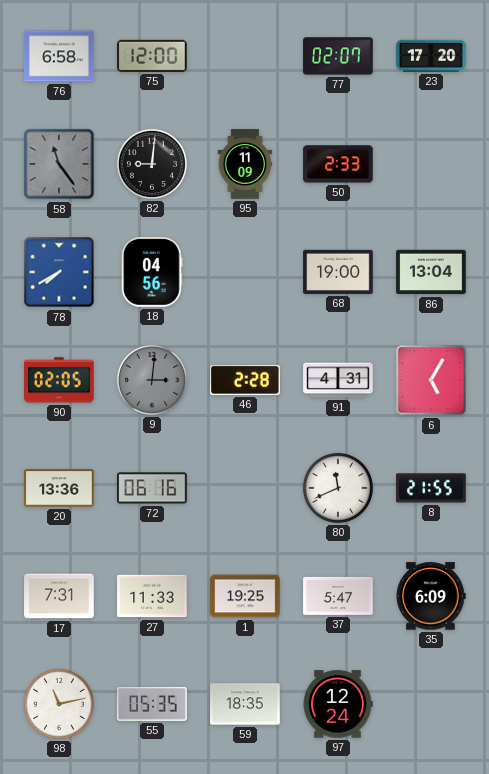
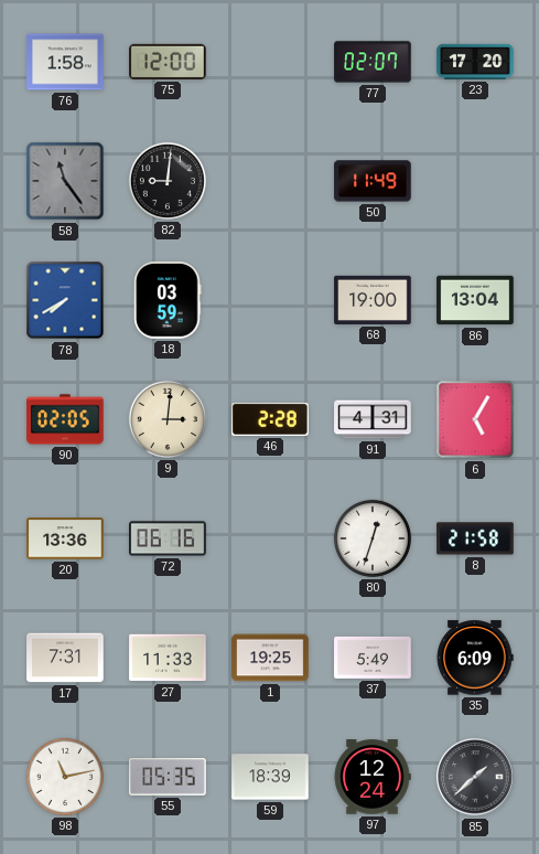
76: 6:58 -> 1:58 (65, 62)
95: 11:09 -> none (245, 164)
50: 2:33 -> 11:49 (373, 181)
18: 04:56 -> 03:59 (168, 300)
9 dial: grey -> cream (168, 419)
80: 11:41 -> 12:33 (373, 538)
8: 21:55 -> 21:58 (475, 538)
37: 5:47 -> 5:49 (373, 658)
59: 18:35 -> 18:39 (270, 777)
85: none -> 1:38 (475, 777)
